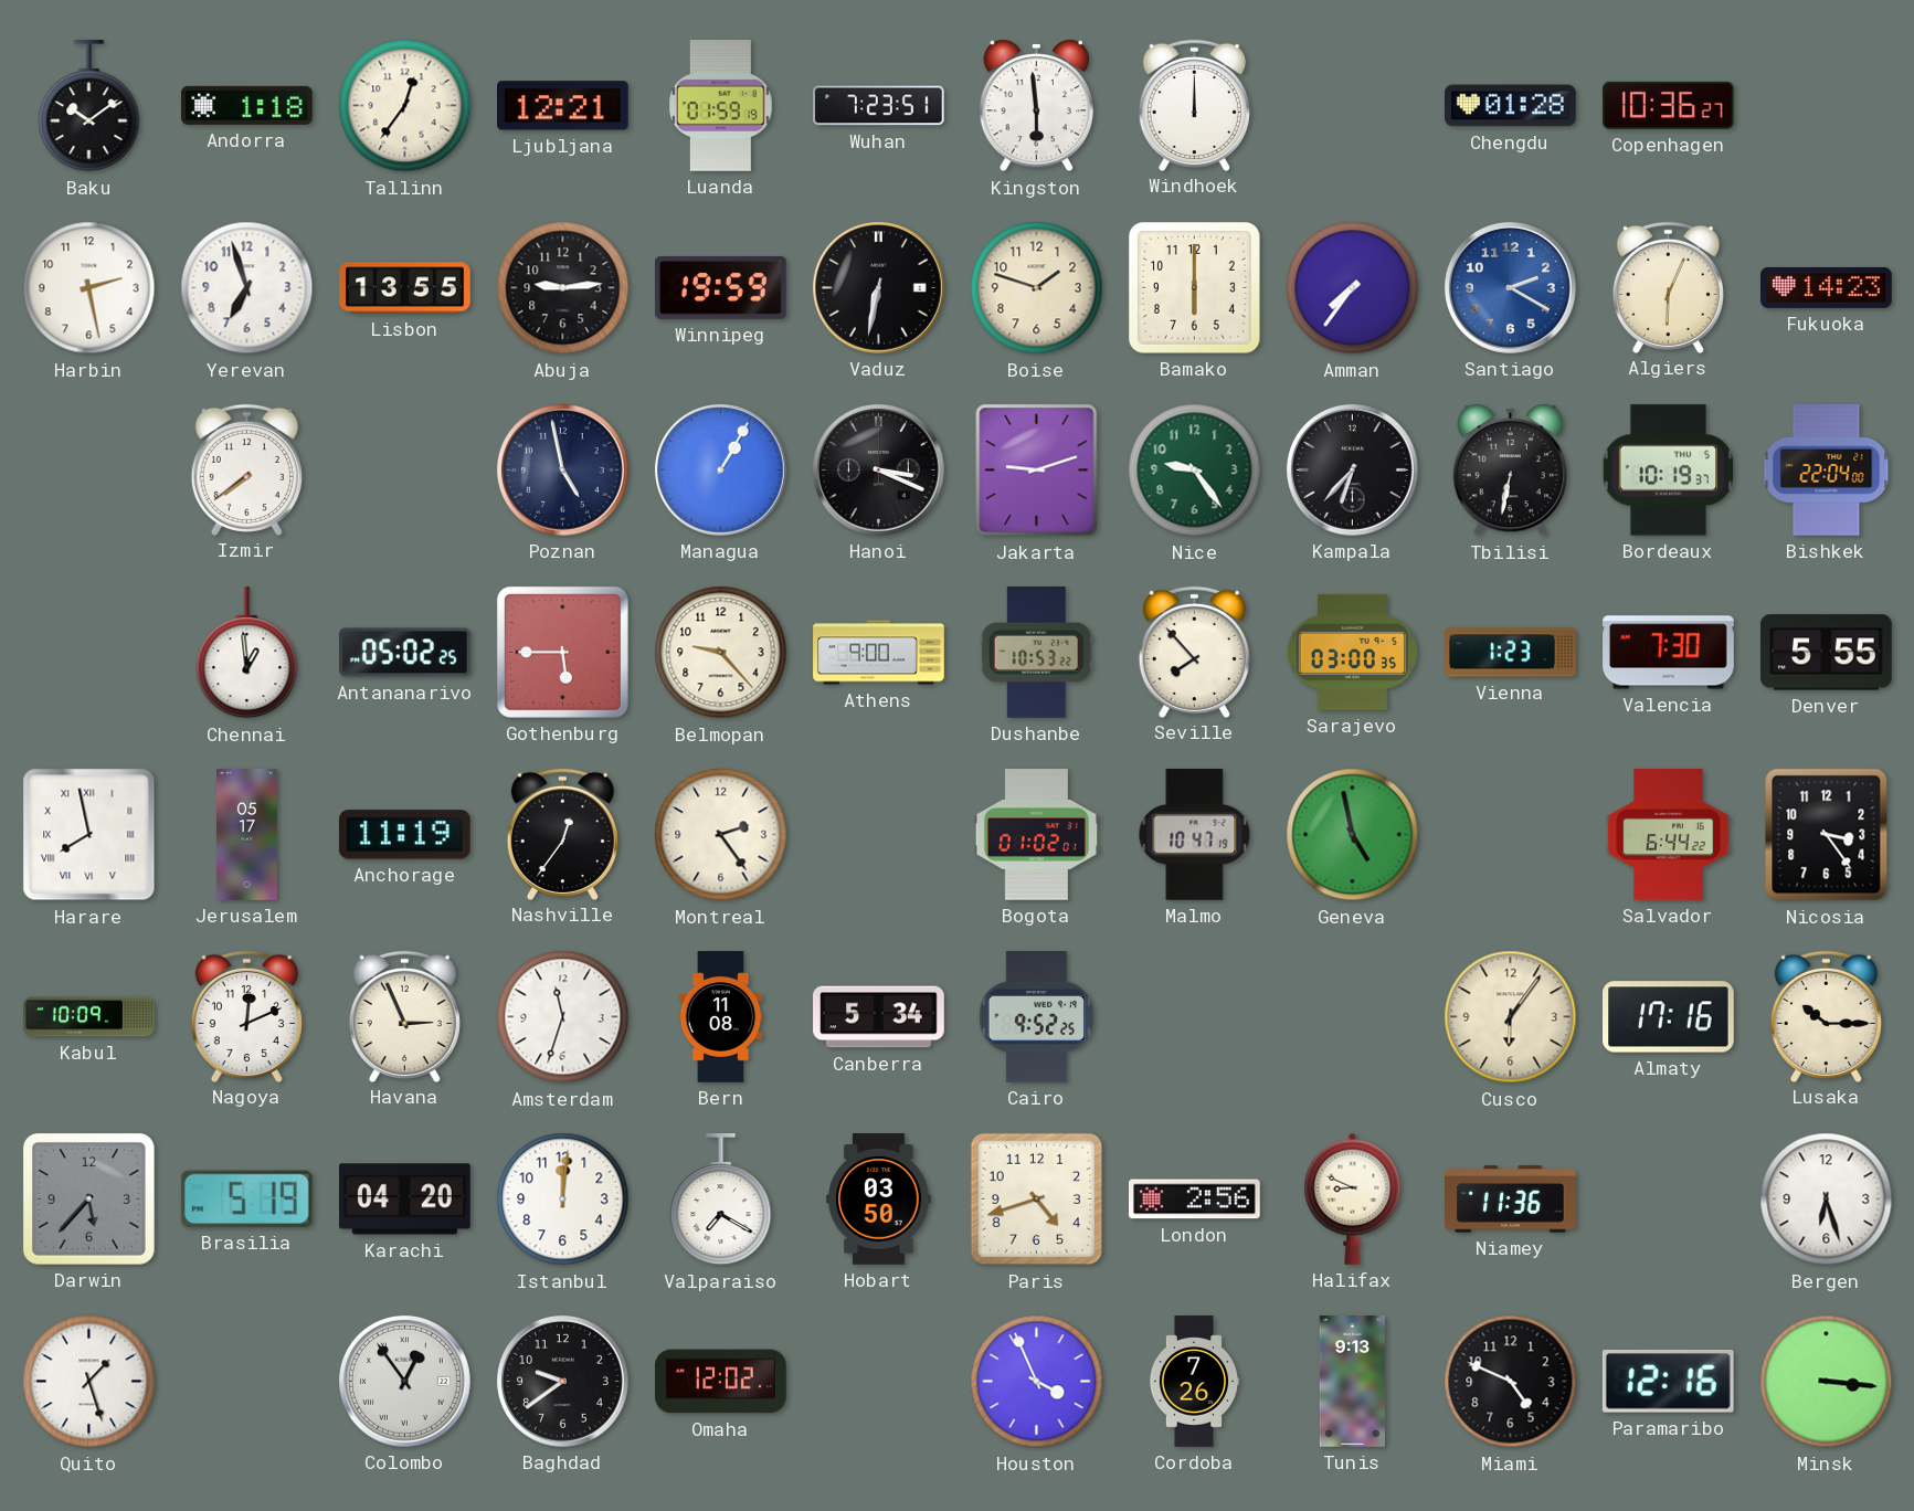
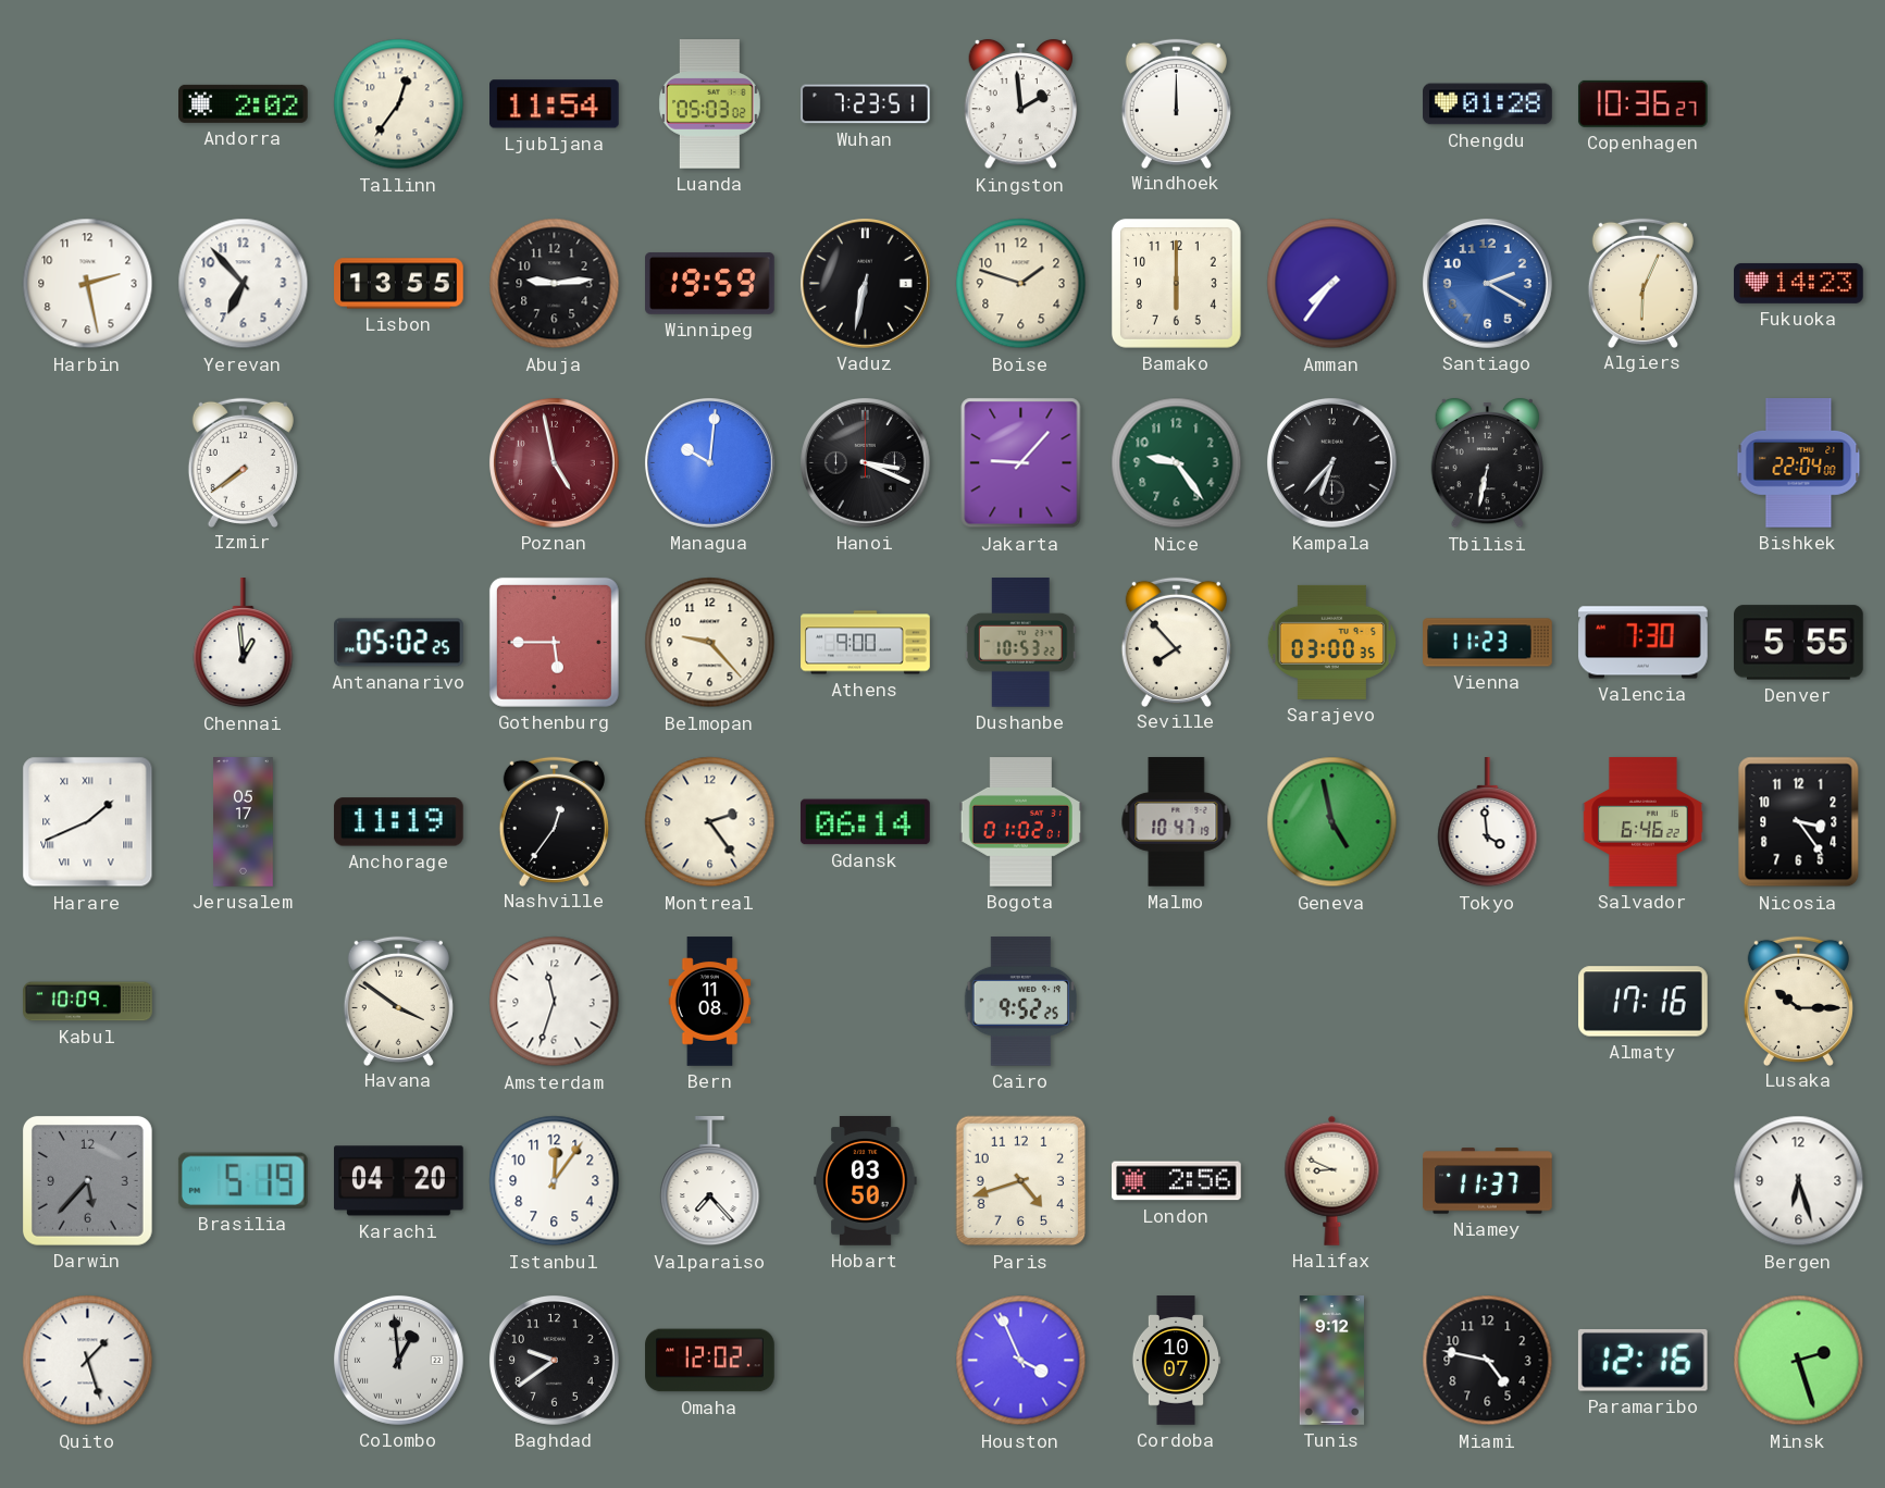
Baku: 10:09 -> none (89, 107)
Andorra: 1:18 -> 2:02 (244, 103)
Ljubljana: 12:21 -> 11:54 (555, 104)
Luanda: 01:59 -> 05:03 (709, 104)
Kingston: 5:59 -> 1:59 (1020, 104)
Yerevan: 6:57 -> 6:53 (244, 284)
Poznan dial: navy -> burgundy (554, 462)
Managua: 1:05 -> 10:01 (709, 462)
Jakarta: 9:12 -> 9:07 (1021, 463)
Bordeaux: 10:19 -> none (1669, 471)
Vienna: 1:23 -> 11:23 (1488, 643)
Harare: 7:58 -> 1:41 (88, 822)
Gdansk: none -> 06:14 (866, 822)
Tokyo: none -> 3:59 (1488, 823)
Salvador: 6:44 -> 6:46 (1644, 822)
Nagoya: 12:11 -> none (246, 1016)
Havana: 2:56 -> 3:51 (398, 1001)
Canberra: 5:34 -> none (879, 1017)
Cusco: 6:06 -> none (1511, 1017)
Istanbul: 12:01 -> 12:06 (555, 1181)
Valparaiso: 7:20 -> 7:23 (710, 1182)
Niamey: 11:36 -> 11:37 (1488, 1181)
Colombo: 12:54 -> 12:59 (398, 1360)
Cordoba: 7:26 -> 10:07 (1176, 1361)
Tunis: 9:13 -> 9:12 (1331, 1361)
Miami: 4:49 -> 4:47 (1488, 1361)
Minsk: 3:16 -> 2:27 (1799, 1361)
